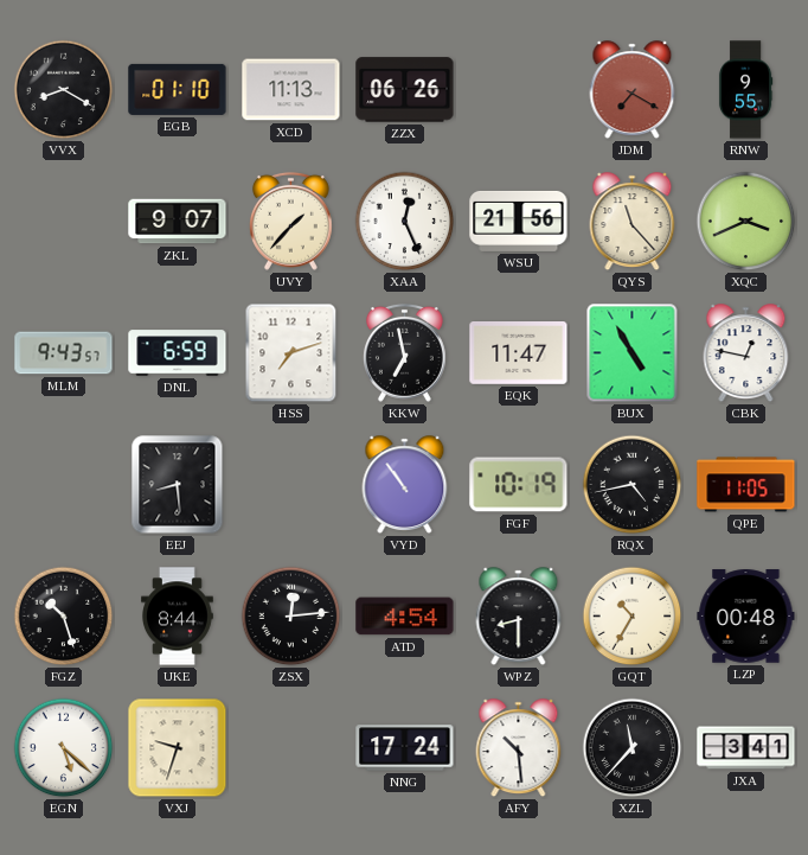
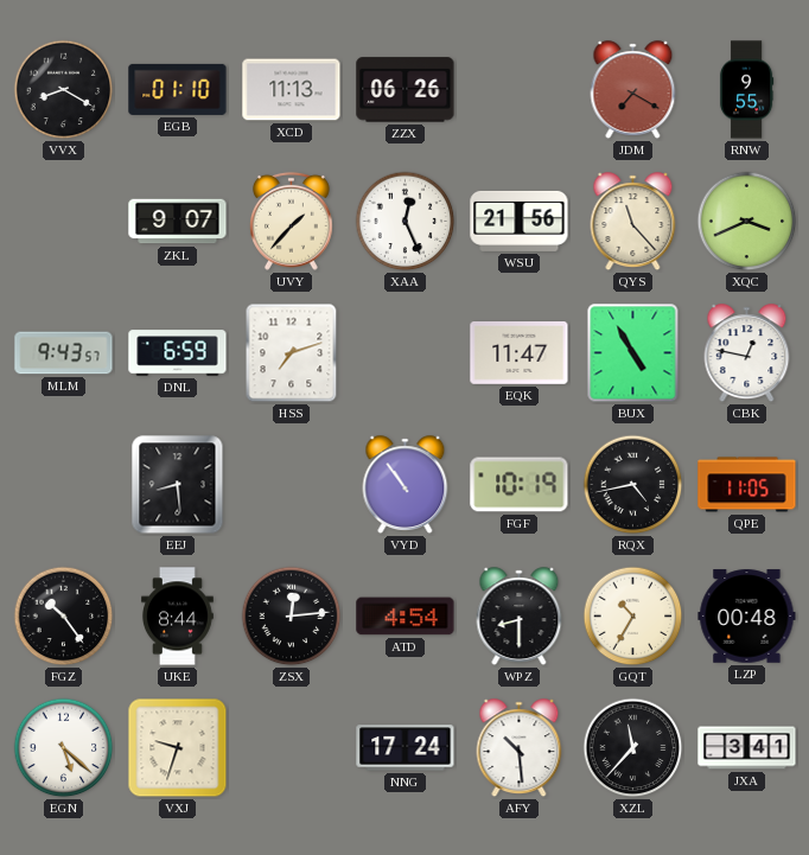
KKW: 6:58 -> none (404, 352)
FGZ: 10:27 -> 10:24 (64, 617)
